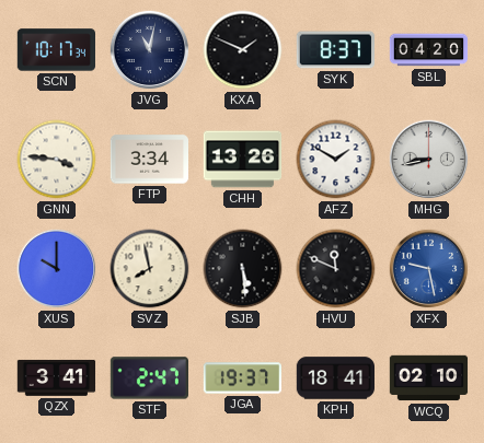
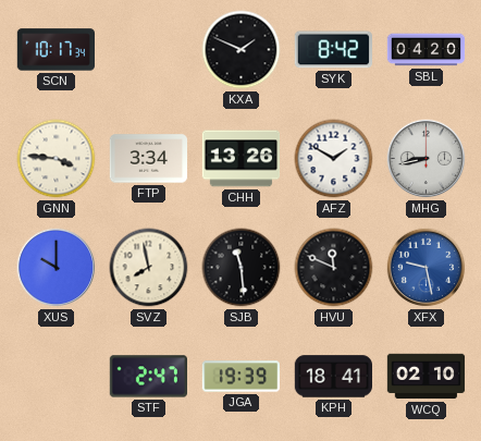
JVG: 11:02 -> none (150, 50)
SYK: 8:37 -> 8:42 (333, 50)
SJB: 5:29 -> 11:29 (242, 268)
QZX: 3:41 -> none (57, 377)
JGA: 19:37 -> 19:39 (240, 377)
